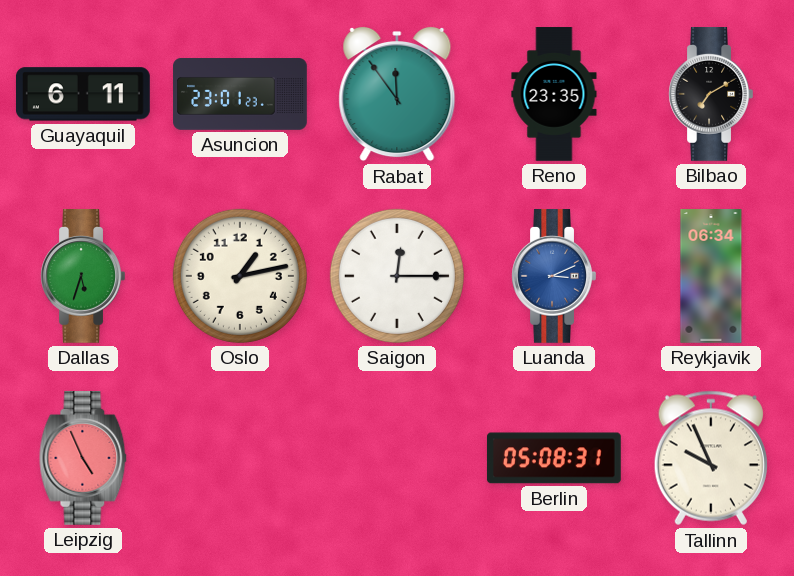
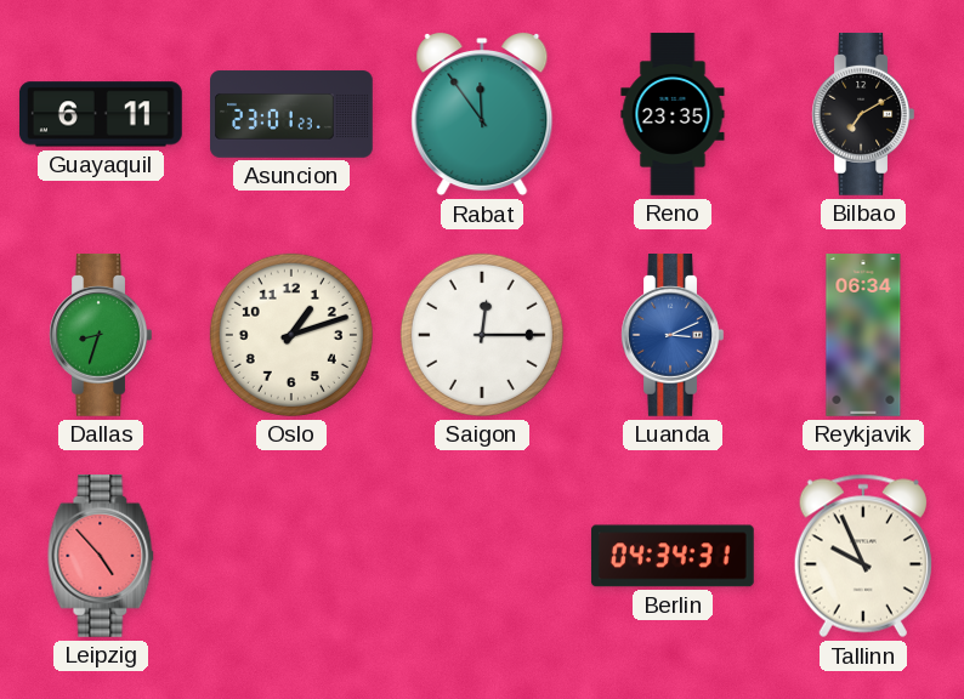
Dallas: 5:33 -> 8:33 (101, 336)
Oslo: 1:13 -> 1:12 (291, 335)
Leipzig: 4:56 -> 4:53 (101, 557)
Berlin: 05:08 -> 04:34 (673, 556)
